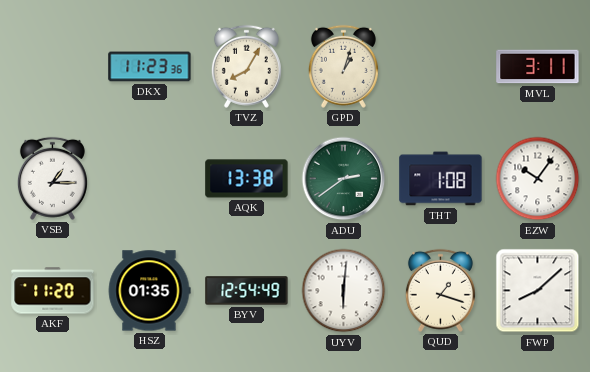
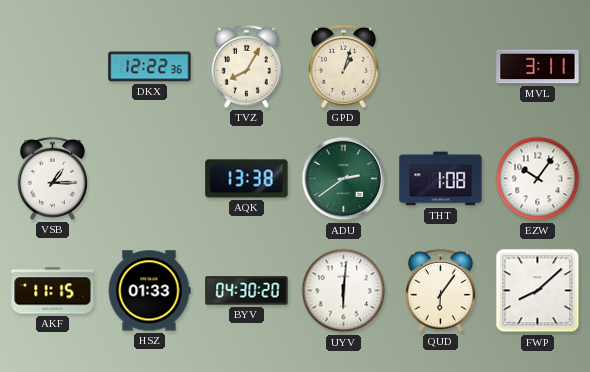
DKX: 11:23 -> 12:22 (150, 67)
AKF: 11:20 -> 11:15 (53, 291)
HSZ: 01:35 -> 01:33 (149, 291)
BYV: 12:54 -> 04:30 (247, 291)
QUD: 1:18 -> 6:06 (440, 290)
